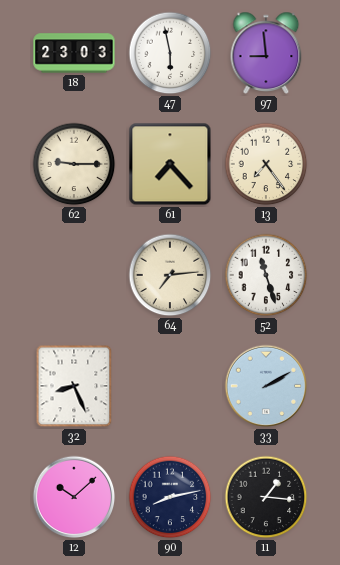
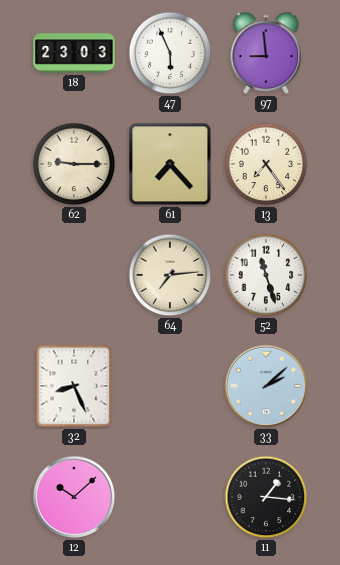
47: 5:58 -> 5:56 (170, 53)
33: 2:10 -> 2:08 (266, 386)
90: 8:13 -> none (170, 497)
